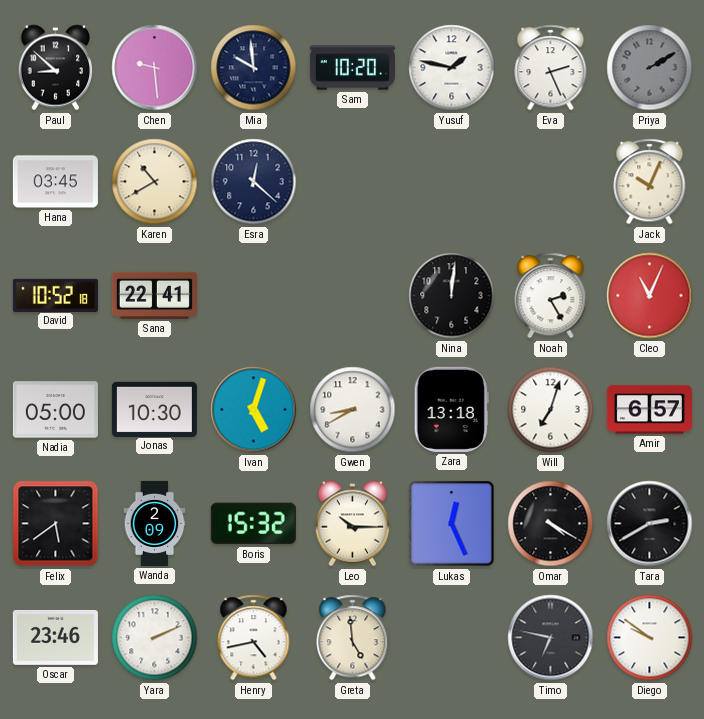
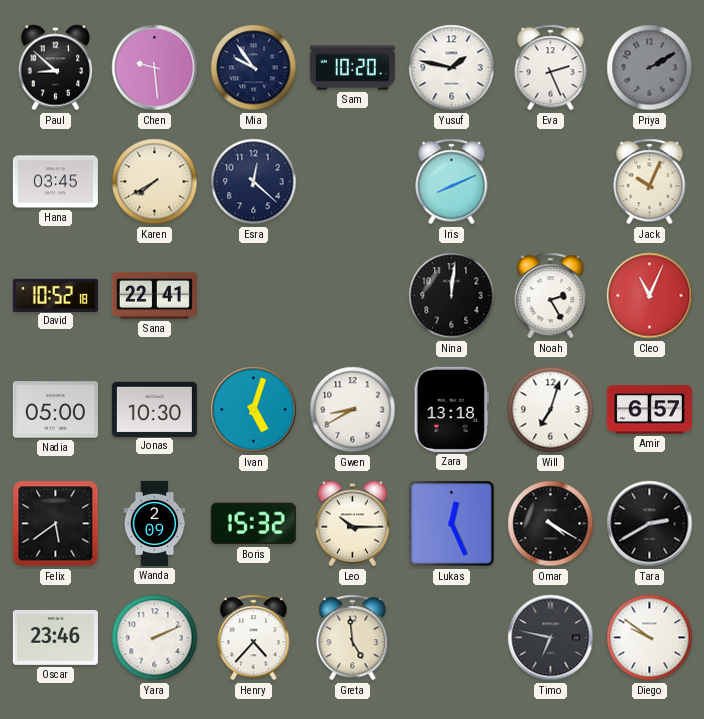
Mia: 9:59 -> 9:54 (254, 68)
Karen: 10:40 -> 7:40 (155, 182)
Iris: none -> 8:11 (452, 182)
Henry: 4:43 -> 4:37 (254, 638)
